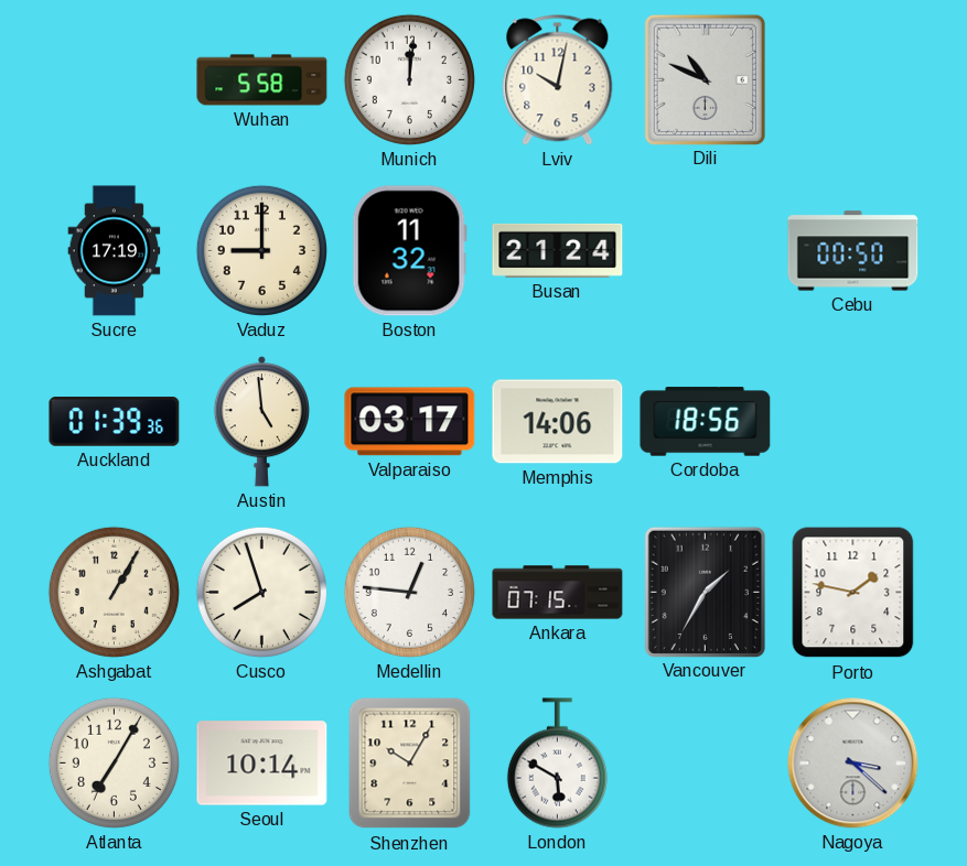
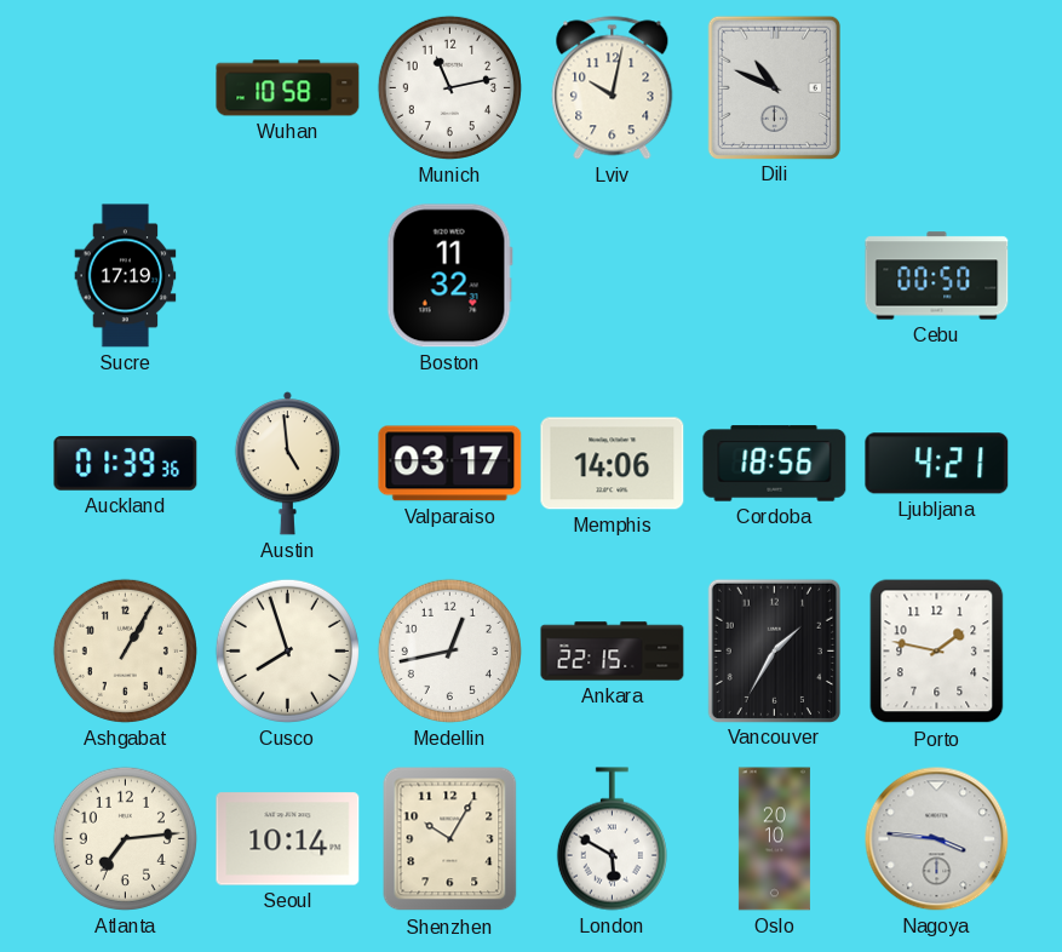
Wuhan: 5:58 -> 10:58 (288, 88)
Munich: 12:01 -> 11:13 (449, 87)
Vaduz: 9:00 -> none (261, 250)
Busan: 21:24 -> none (558, 250)
Ljubljana: none -> 4:21 (937, 464)
Medellin: 12:46 -> 12:43 (449, 650)
Ankara: 07:15 -> 22:15 (613, 652)
Atlanta: 7:05 -> 7:14 (125, 838)
Oslo: none -> 20:10 (774, 839)
Nagoya: 3:22 -> 3:46 (937, 839)
